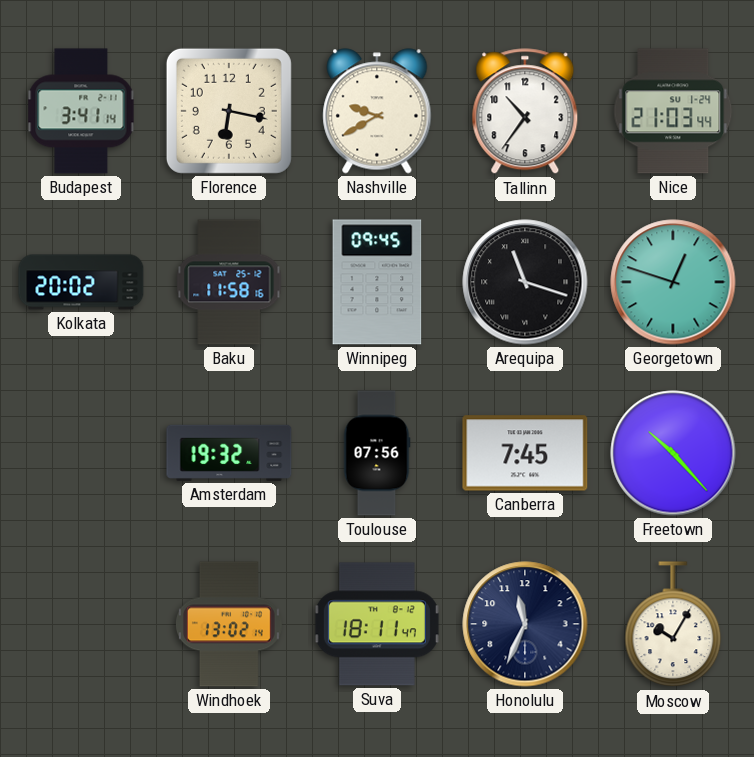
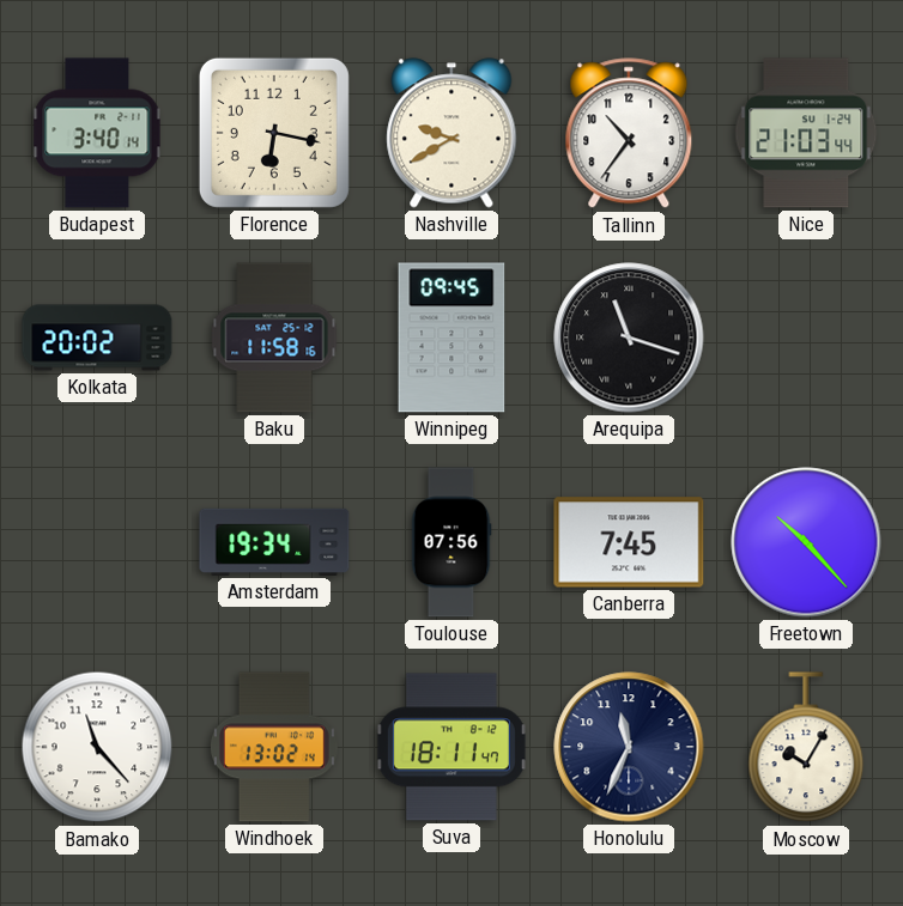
Budapest: 3:41 -> 3:40 (97, 133)
Georgetown: 12:48 -> none (673, 282)
Amsterdam: 19:32 -> 19:34 (274, 542)
Bamako: none -> 11:23 (97, 747)
